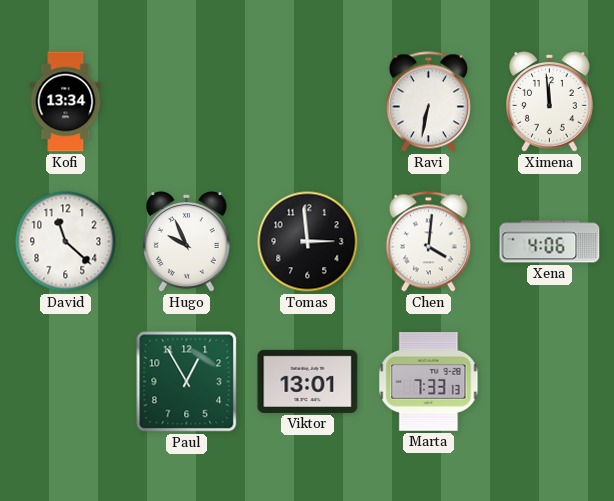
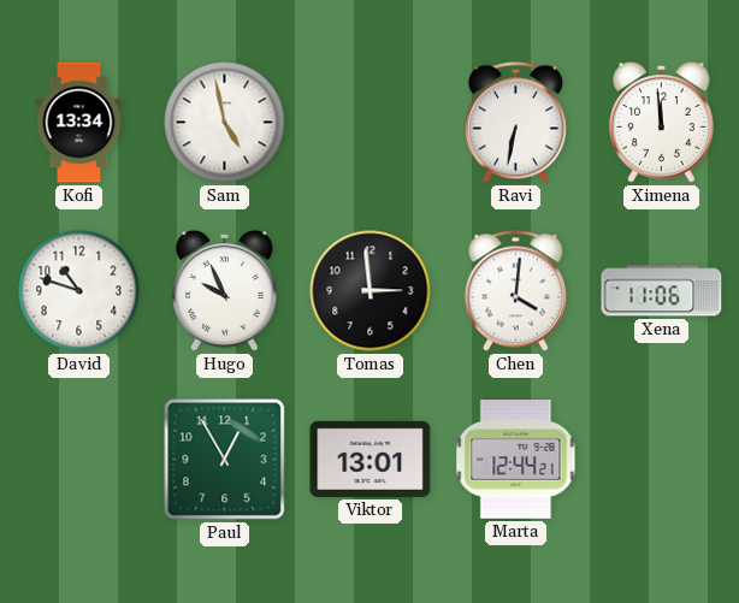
Sam: none -> 4:58 (225, 123)
David: 11:22 -> 10:48 (79, 291)
Xena: 4:06 -> 11:06 (662, 291)
Marta: 7:33 -> 12:44 (516, 460)
